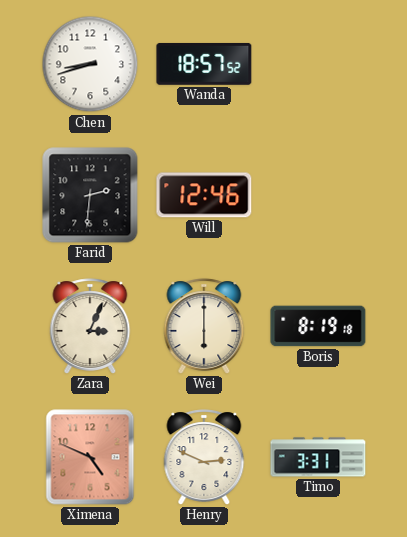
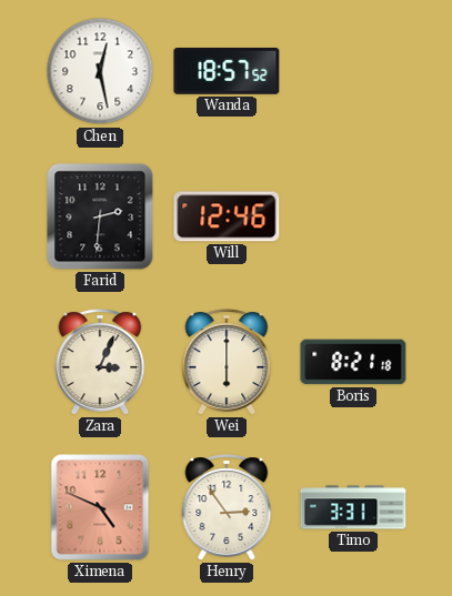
Chen: 8:42 -> 12:28 (100, 71)
Boris: 8:19 -> 8:21 (353, 362)
Henry: 2:49 -> 2:54 (227, 507)
